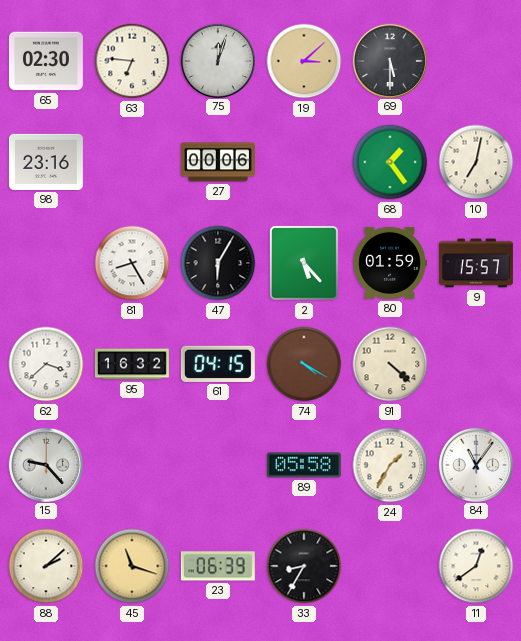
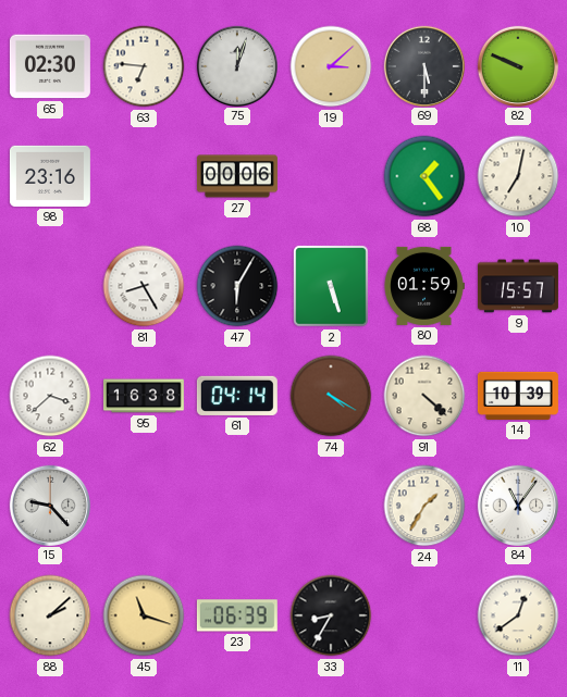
82: none -> 9:49 (517, 65)
2: 5:23 -> 5:27 (331, 286)
95: 16:32 -> 16:38 (144, 396)
61: 04:15 -> 04:14 (237, 396)
14: none -> 10:39 (518, 396)
89: 05:58 -> none (304, 465)
